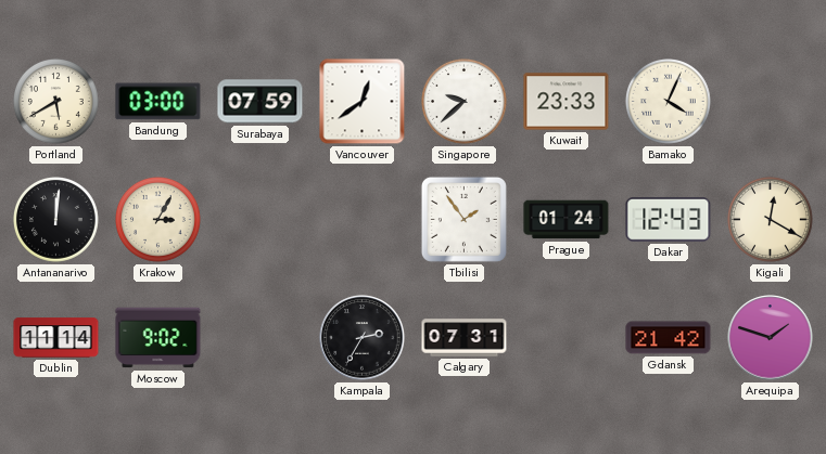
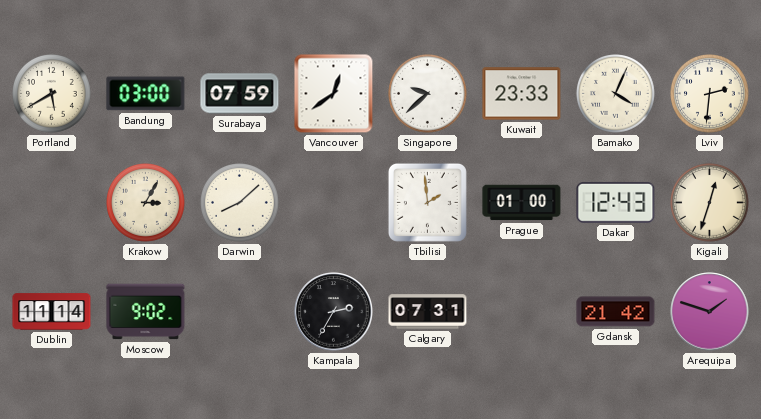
Lviv: none -> 2:31 (710, 94)
Antananarivo: 12:01 -> none (56, 220)
Darwin: none -> 8:08 (240, 203)
Tbilisi: 1:54 -> 1:59 (427, 202)
Prague: 01:24 -> 01:00 (522, 203)
Kigali: 12:20 -> 12:33 (710, 203)
